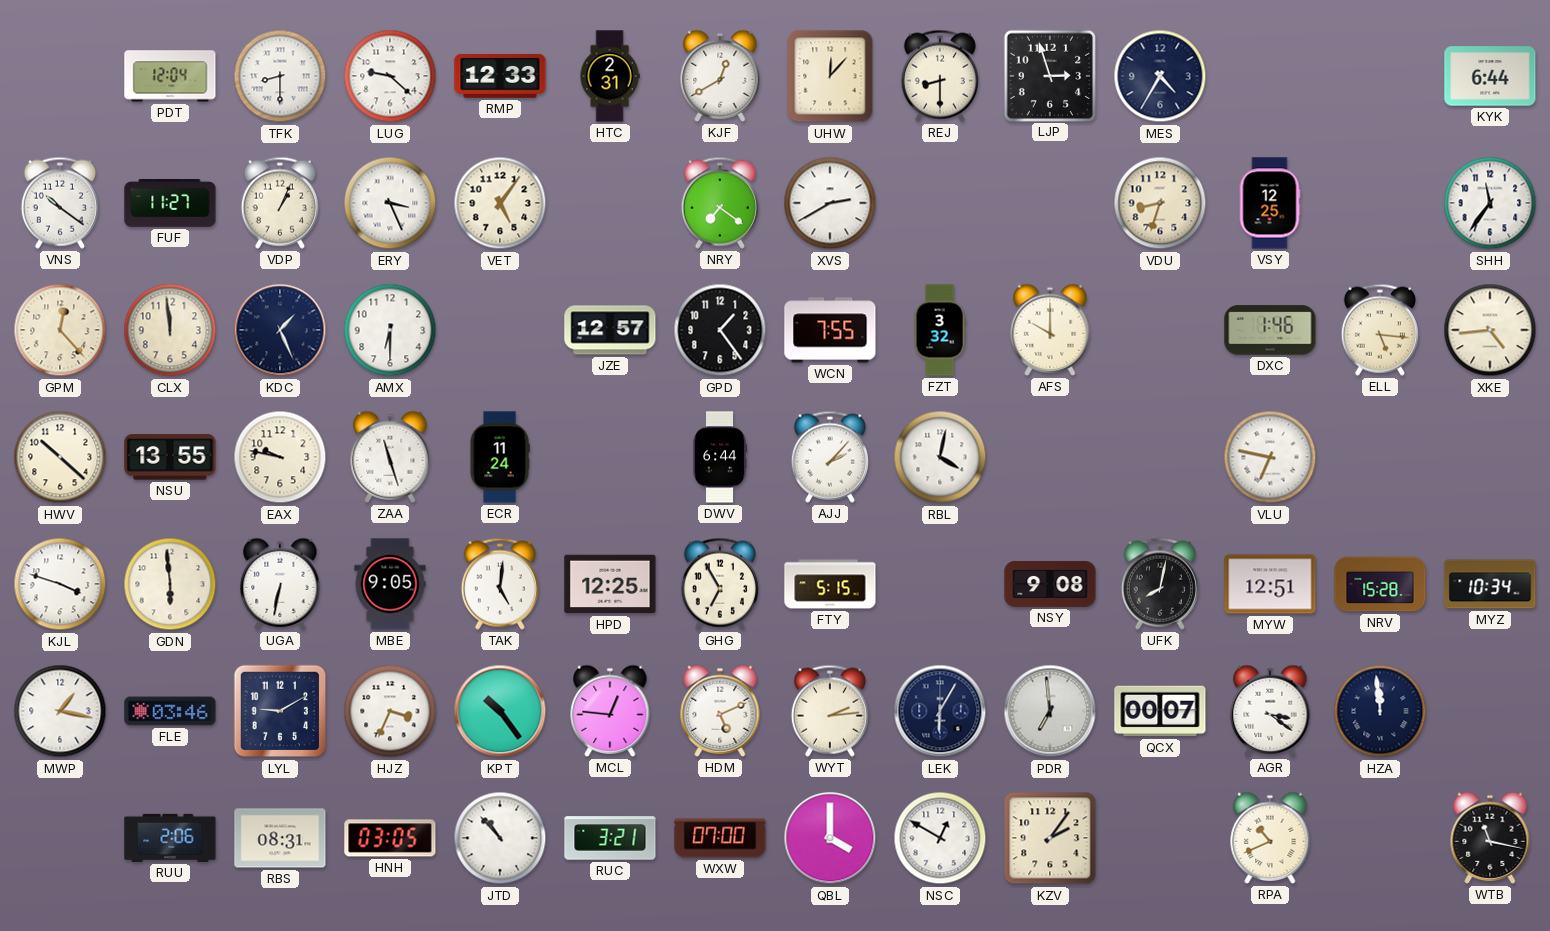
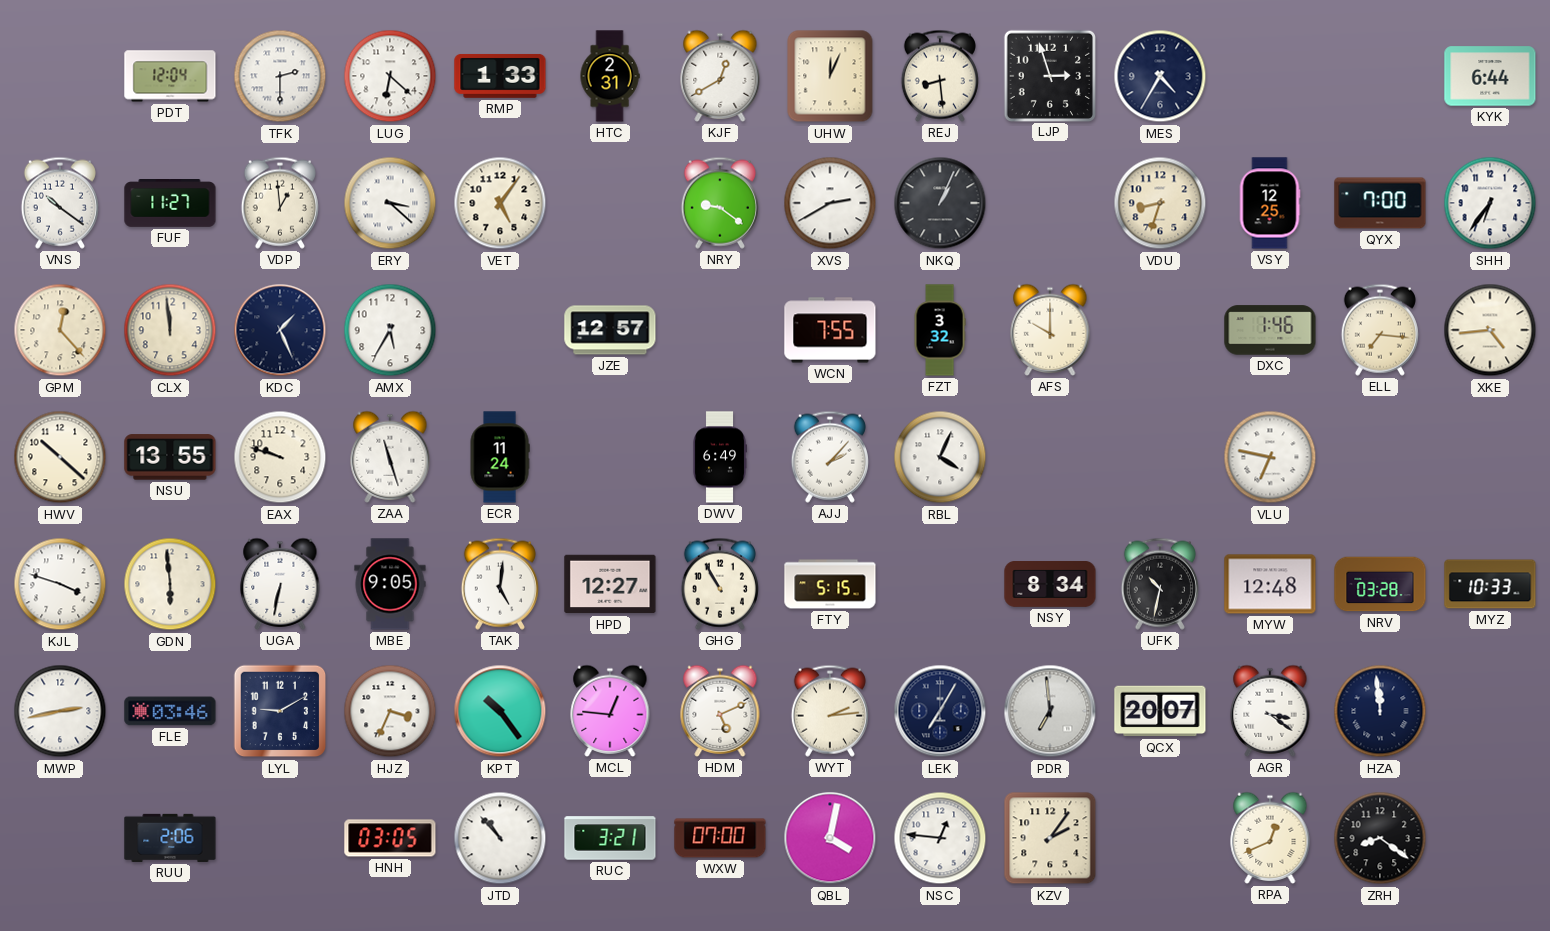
TFK: 8:30 -> 2:30 (280, 76)
LUG: 9:22 -> 6:22 (390, 76)
RMP: 12:33 -> 1:33 (500, 76)
UHW: 12:07 -> 12:04 (830, 76)
REJ: 8:30 -> 8:29 (940, 76)
VDP: 1:04 -> 12:59 (280, 203)
ERY: 3:26 -> 3:22 (390, 203)
NRY: 7:21 -> 9:21 (720, 203)
NKQ: none -> 1:04 (940, 203)
QYX: none -> 7:00 (1380, 203)
SHH: 11:36 -> 6:36 (1490, 203)
AMX: 6:30 -> 5:35 (390, 330)
GPD: 1:24 -> none (720, 330)
ELL: 5:16 -> 7:16 (1380, 330)
EAX: 9:47 -> 9:48 (280, 457)
DWV: 6:44 -> 6:49 (720, 457)
RBL: 4:02 -> 4:04 (940, 457)
HPD: 12:25 -> 12:27 (610, 584)
GHG: 6:55 -> 10:55 (720, 584)
NSY: 9:08 -> 8:34 (1050, 585)
UFK: 8:02 -> 10:32 (1160, 584)
MYW: 12:51 -> 12:48 (1270, 584)
NRV: 15:28 -> 03:28 (1380, 584)
MYZ: 10:34 -> 10:33 (1490, 584)
MWP: 1:17 -> 2:43 (60, 711)
LEK: 6:05 -> 7:05 (940, 711)
QCX: 00:07 -> 20:07 (1160, 711)
RBS: 08:31 -> none (280, 838)
QBL: 4:00 -> 4:02 (830, 838)
NSC: 12:50 -> 12:46 (940, 838)
RPA: 10:41 -> 12:41 (1270, 838)
ZRH: none -> 8:21 (1380, 838)
WTB: 11:17 -> none (1490, 838)
